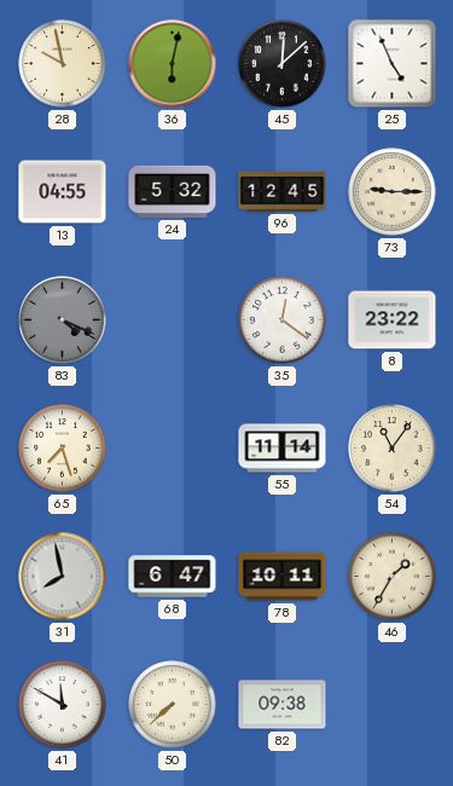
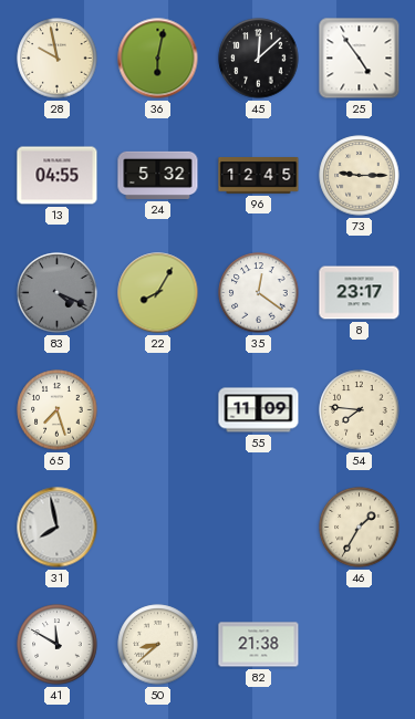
25: 4:56 -> 4:54 (360, 59)
22: none -> 8:05 (158, 293)
8: 23:22 -> 23:17 (360, 293)
55: 11:14 -> 11:09 (259, 410)
54: 11:06 -> 7:46 (360, 410)
68: 6:47 -> none (173, 577)
78: 10:11 -> none (283, 577)
50: 7:38 -> 8:38 (158, 645)
82: 09:38 -> 21:38 (259, 645)
